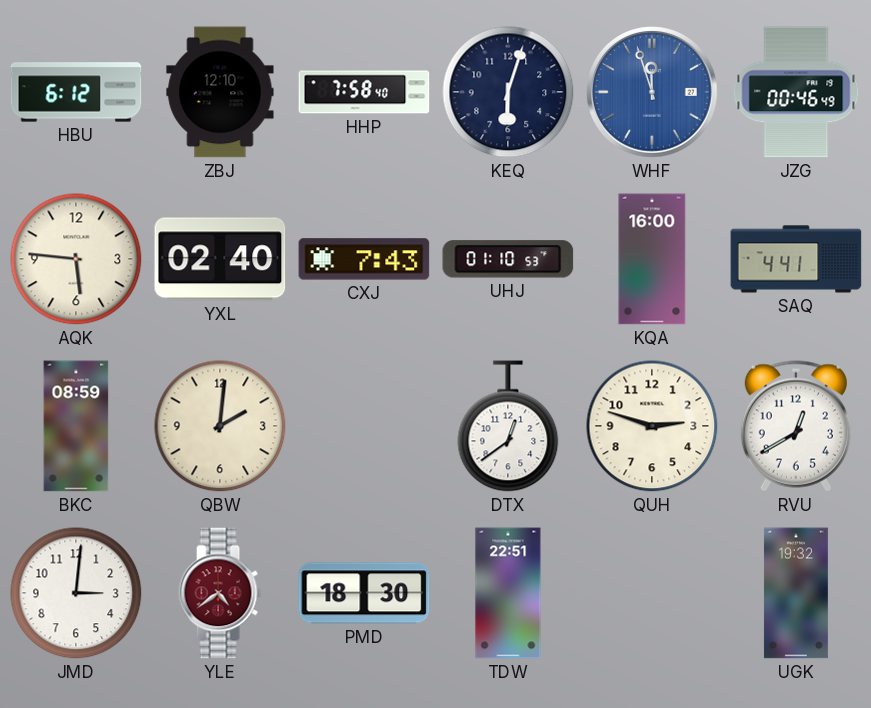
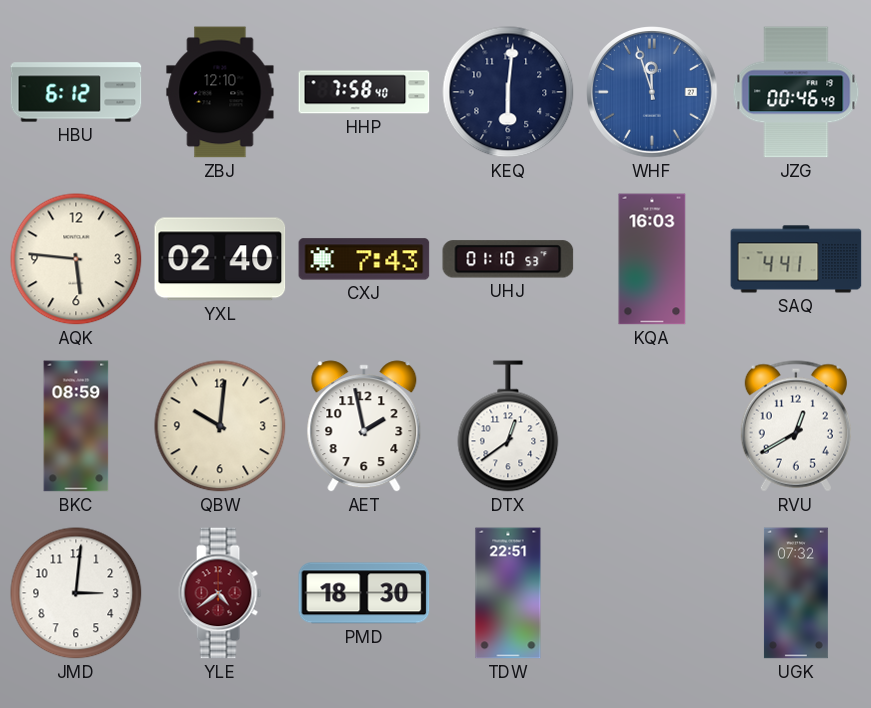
KEQ: 6:03 -> 6:01 (508, 92)
KQA: 16:00 -> 16:03 (652, 259)
QBW: 2:01 -> 10:01 (220, 426)
AET: none -> 1:58 (364, 426)
QUH: 2:48 -> none (652, 426)
UGK: 19:32 -> 07:32 (796, 593)
